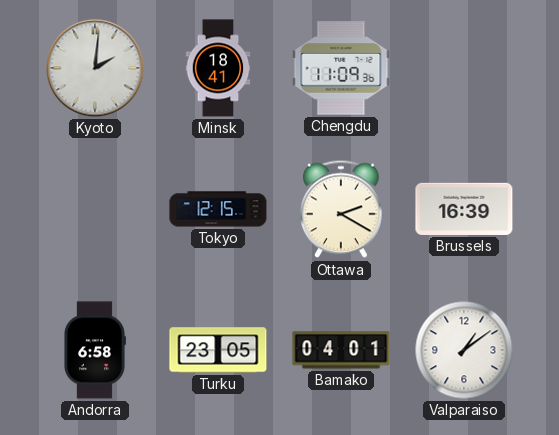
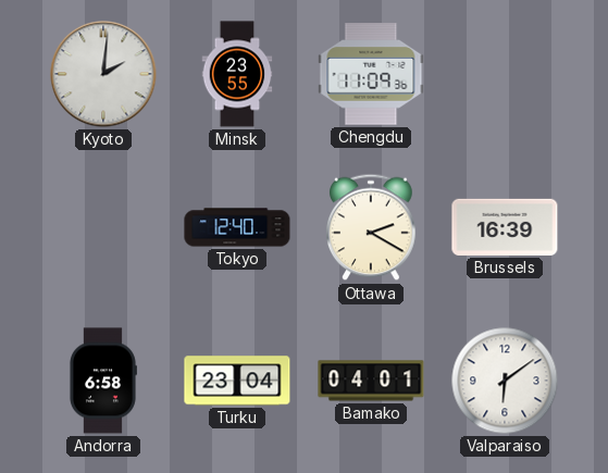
Minsk: 18:41 -> 23:55 (237, 74)
Tokyo: 12:15 -> 12:40 (237, 227)
Turku: 23:05 -> 23:04 (237, 381)
Valparaiso: 1:09 -> 6:09 (505, 381)
